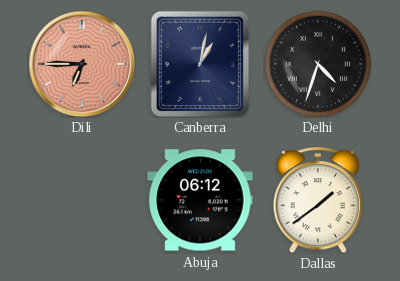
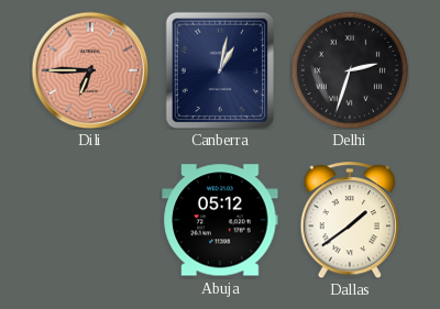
Delhi: 4:33 -> 2:33 (350, 70)
Abuja: 06:12 -> 05:12 (220, 220)
